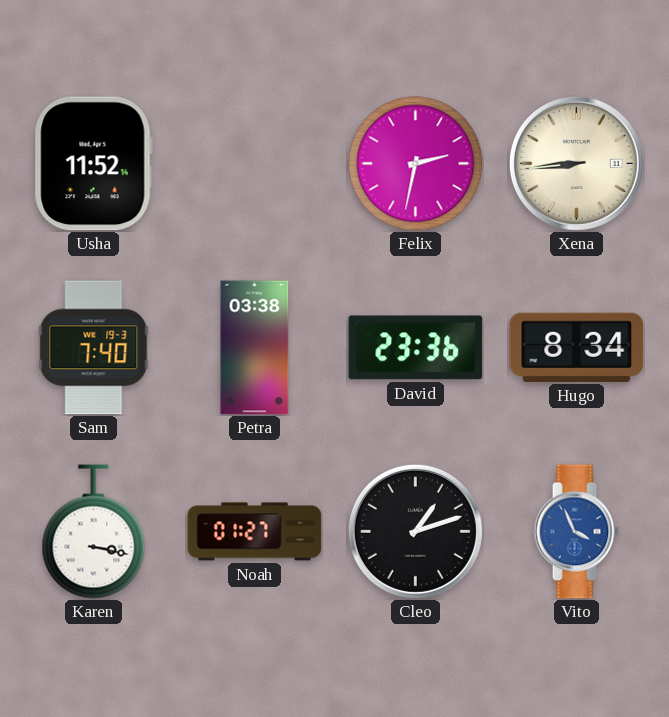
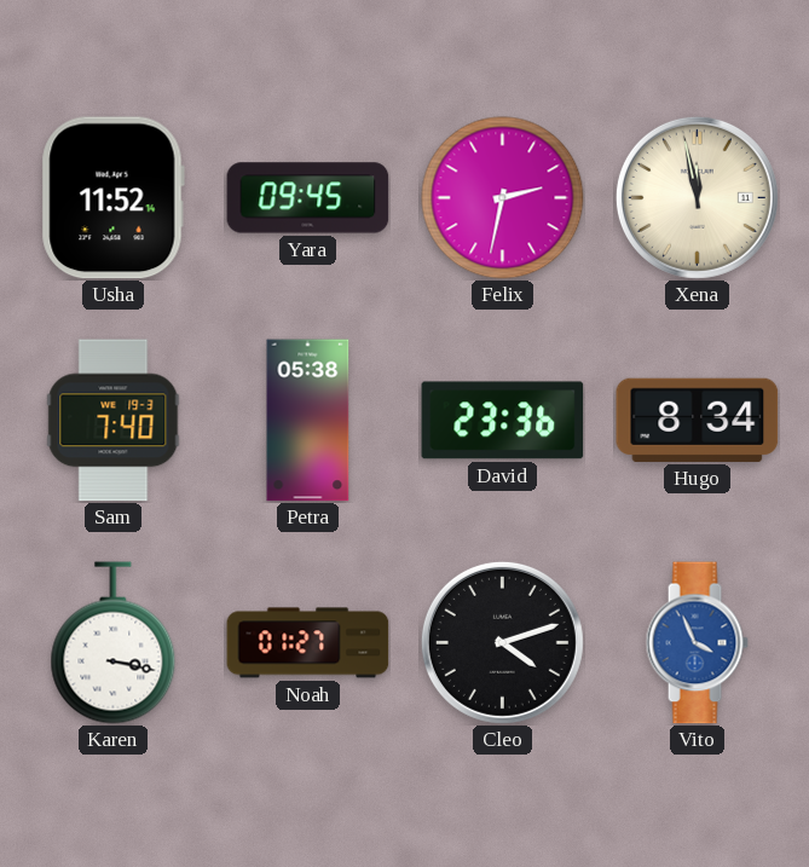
Yara: none -> 09:45 (308, 198)
Xena: 8:44 -> 11:58 (697, 197)
Petra: 03:38 -> 05:38 (308, 421)
Cleo: 1:12 -> 4:12 (502, 642)
